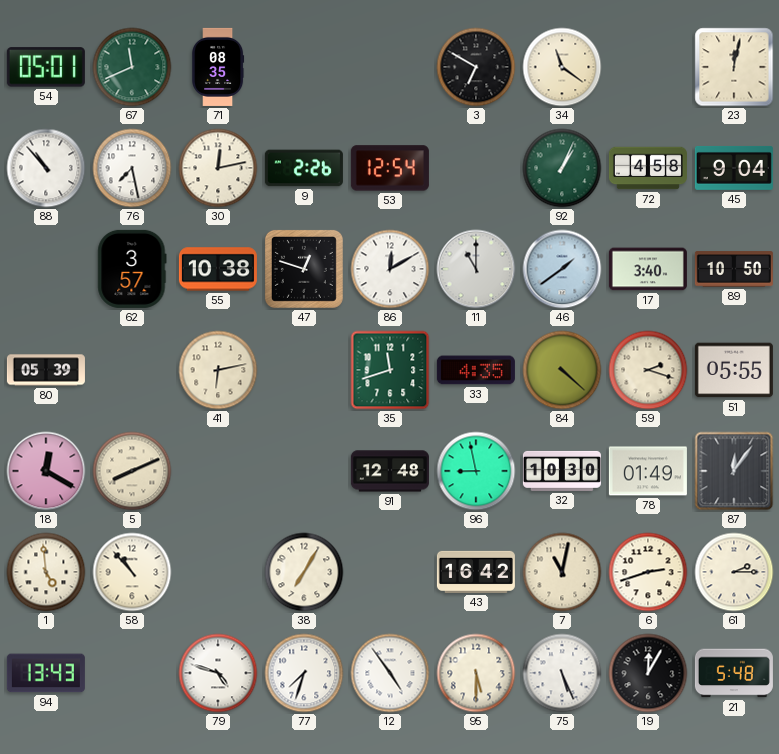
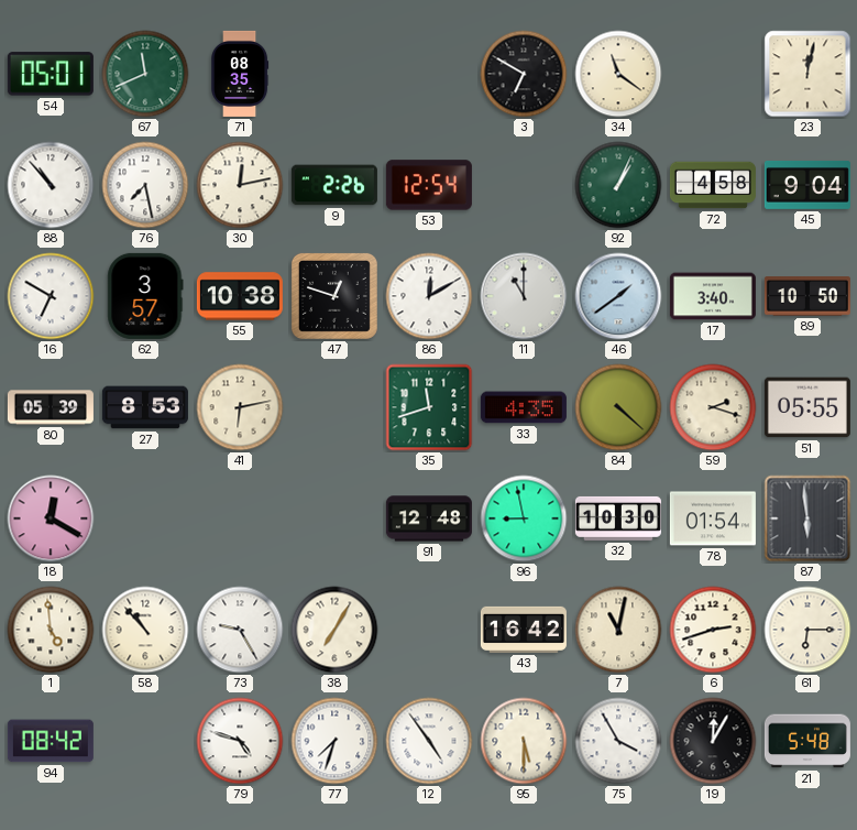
16: none -> 6:50 (51, 296)
27: none -> 8:53 (145, 407)
5: 8:11 -> none (132, 471)
78: 01:49 -> 01:54 (713, 518)
87: 12:06 -> 5:59 (807, 518)
73: none -> 9:25 (240, 630)
61: 2:15 -> 6:15 (807, 630)
94: 13:43 -> 08:42 (51, 741)
75: 5:26 -> 3:55 (618, 741)
